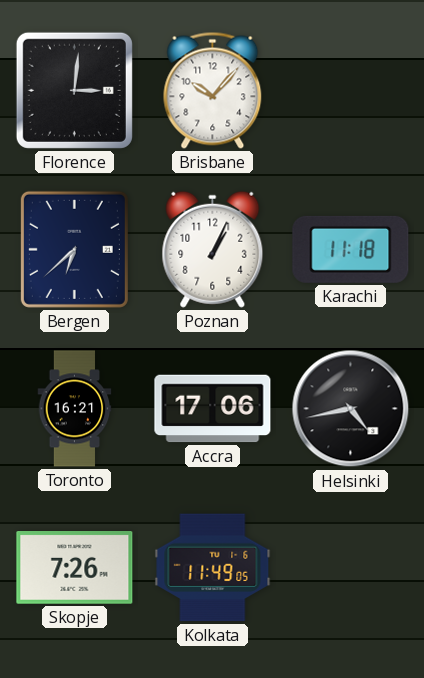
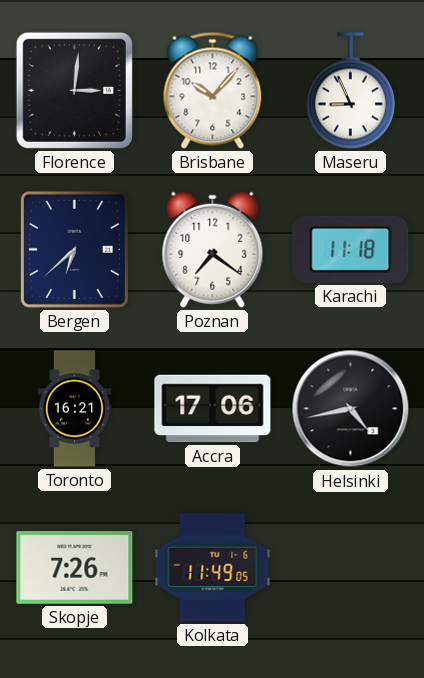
Maseru: none -> 8:56 (350, 91)
Poznan: 1:04 -> 7:21 (213, 249)
